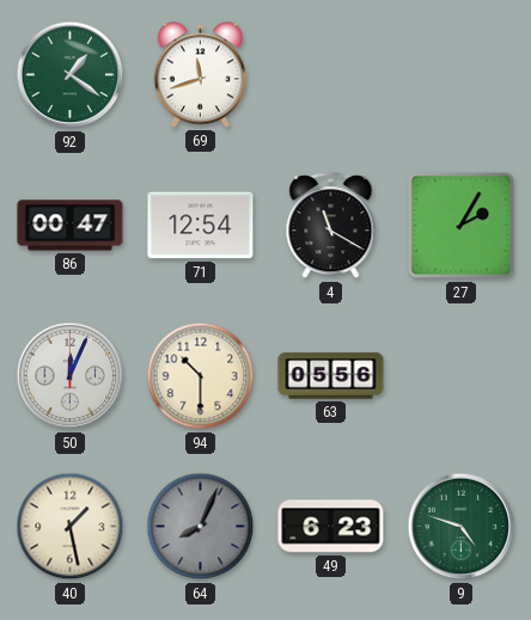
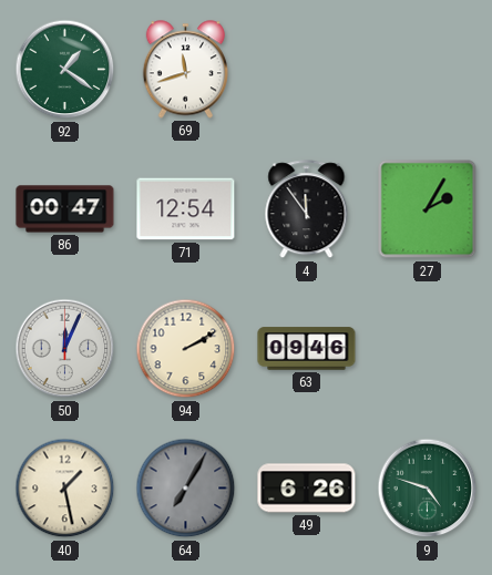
4: 11:20 -> 11:54 (307, 209)
94: 10:30 -> 2:10 (186, 349)
63: 05:56 -> 09:46 (307, 349)
64: 8:04 -> 7:05 (186, 489)
49: 6:23 -> 6:26 (307, 489)
